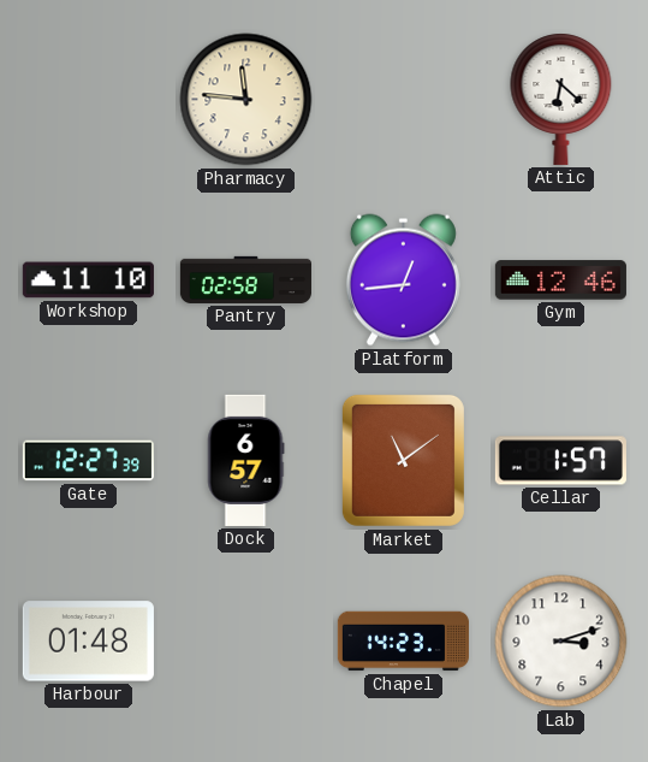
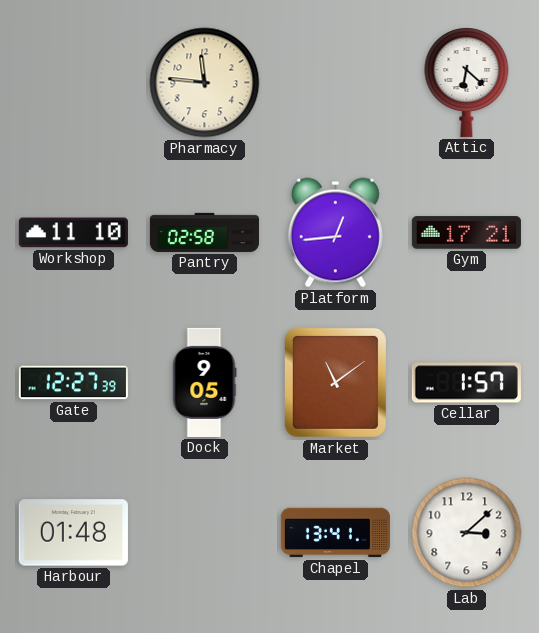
Gym: 12:46 -> 17:21 (466, 233)
Dock: 6:57 -> 9:05 (204, 382)
Chapel: 14:23 -> 13:41 (335, 533)
Lab: 3:12 -> 3:08 (467, 533)
